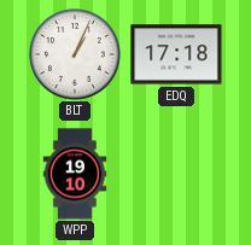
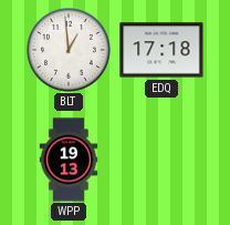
BLT: 1:04 -> 12:59 (70, 51)
WPP: 19:10 -> 19:13 (69, 160)
